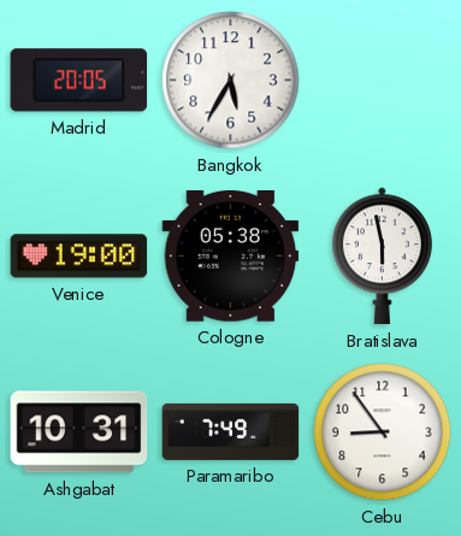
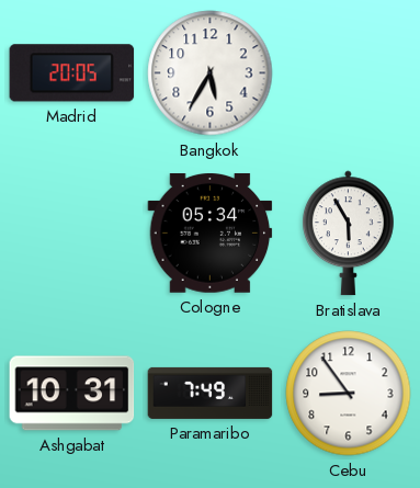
Venice: 19:00 -> none (79, 257)
Cologne: 05:38 -> 05:34 (211, 234)
Bratislava: 5:58 -> 5:55 (348, 234)
